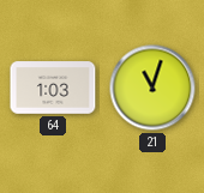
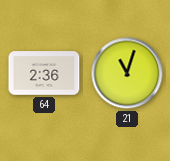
64: 1:03 -> 2:36 (44, 73)
